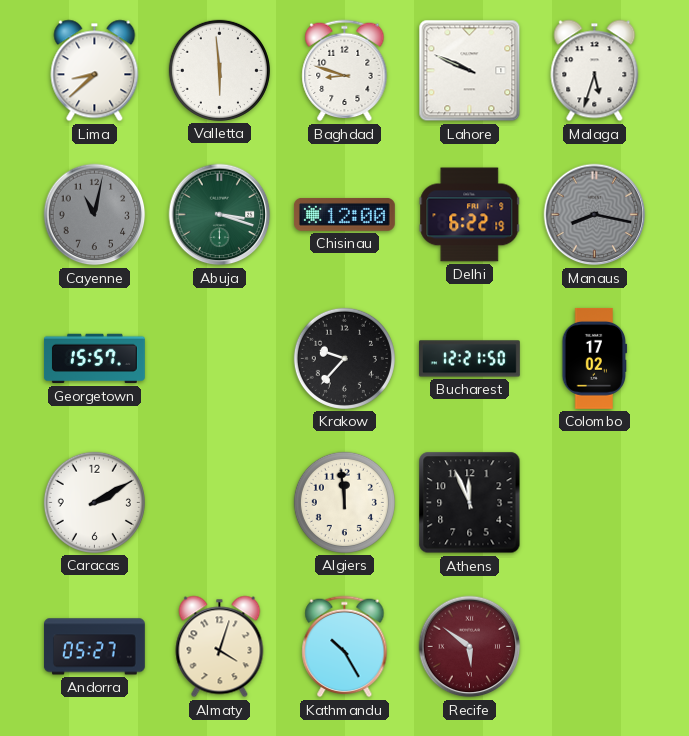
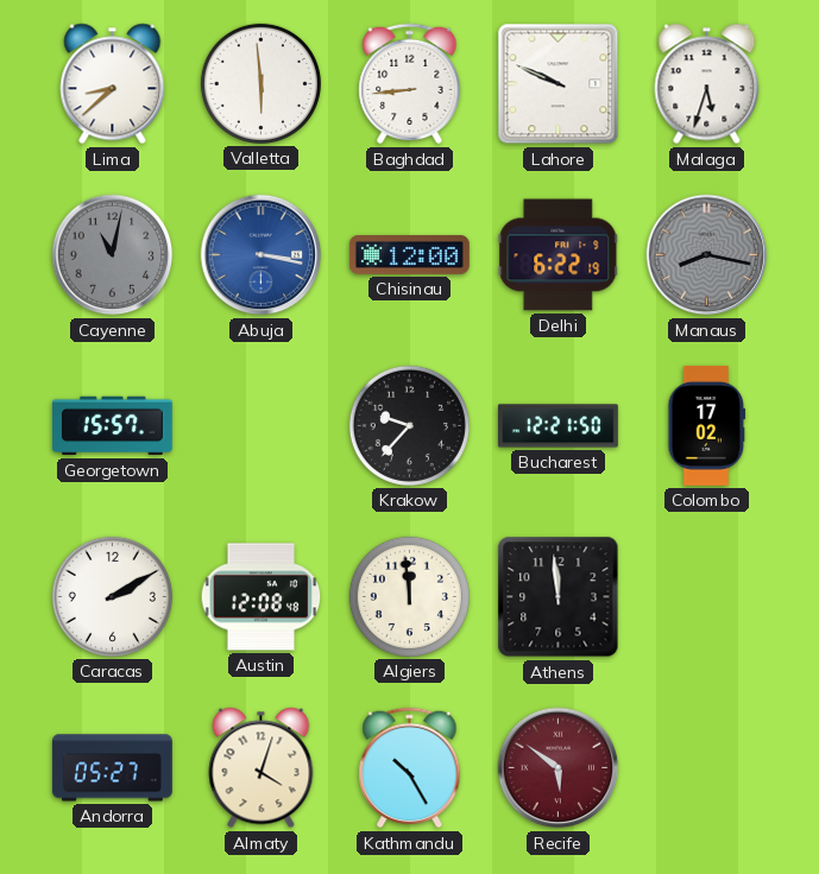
Baghdad: 8:48 -> 8:44 (410, 84)
Abuja: 3:18 -> 3:17 (262, 255)
Abuja dial: green -> blue (262, 255)
Austin: none -> 12:08 (262, 597)
Athens: 11:56 -> 11:59 (559, 597)
